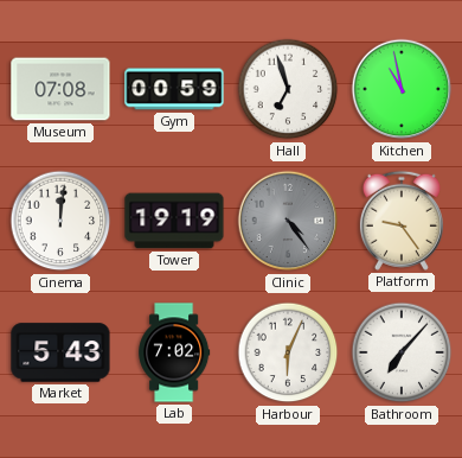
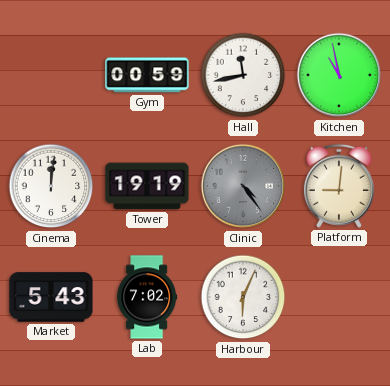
Museum: 07:08 -> none (60, 89)
Hall: 6:57 -> 11:43 (243, 75)
Platform: 9:24 -> 9:01 (339, 186)
Bathroom: 7:07 -> none (402, 352)
